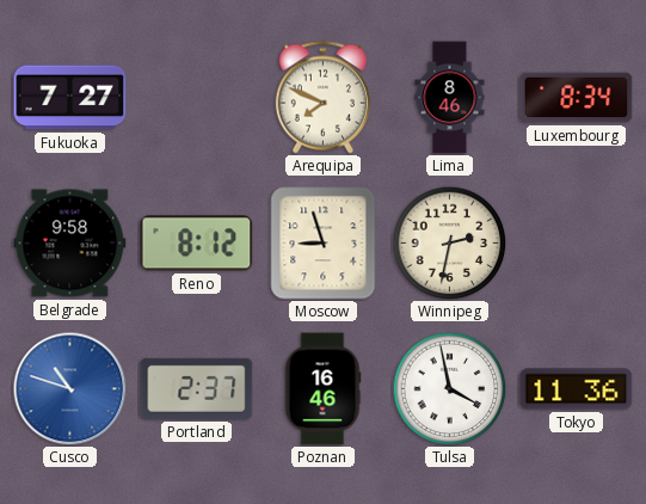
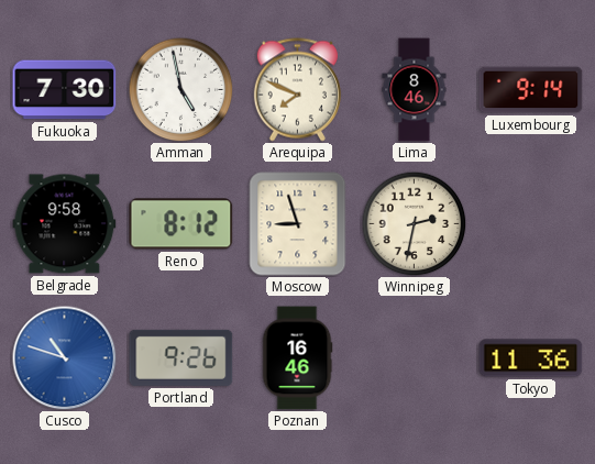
Fukuoka: 7:27 -> 7:30 (65, 90)
Amman: none -> 4:58 (180, 89)
Luxembourg: 8:34 -> 9:14 (531, 90)
Portland: 2:37 -> 9:26 (181, 357)
Tulsa: 3:58 -> none (449, 388)
